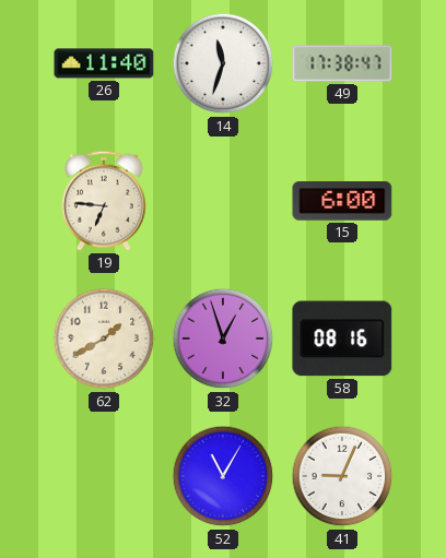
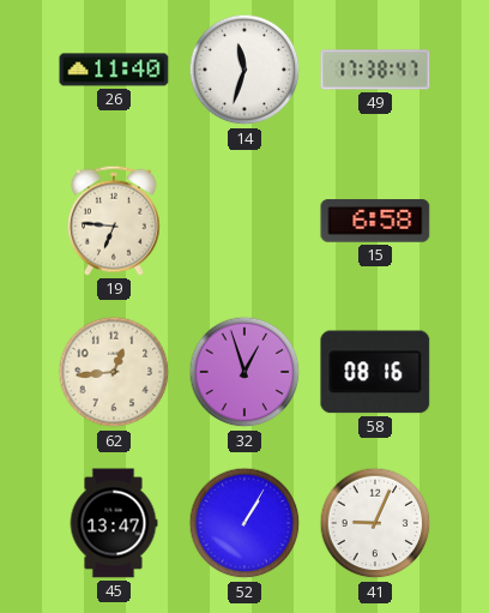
15: 6:00 -> 6:58 (375, 221)
62: 1:40 -> 12:44 (114, 372)
45: none -> 13:47 (114, 523)
52: 11:05 -> 1:05 (244, 523)
